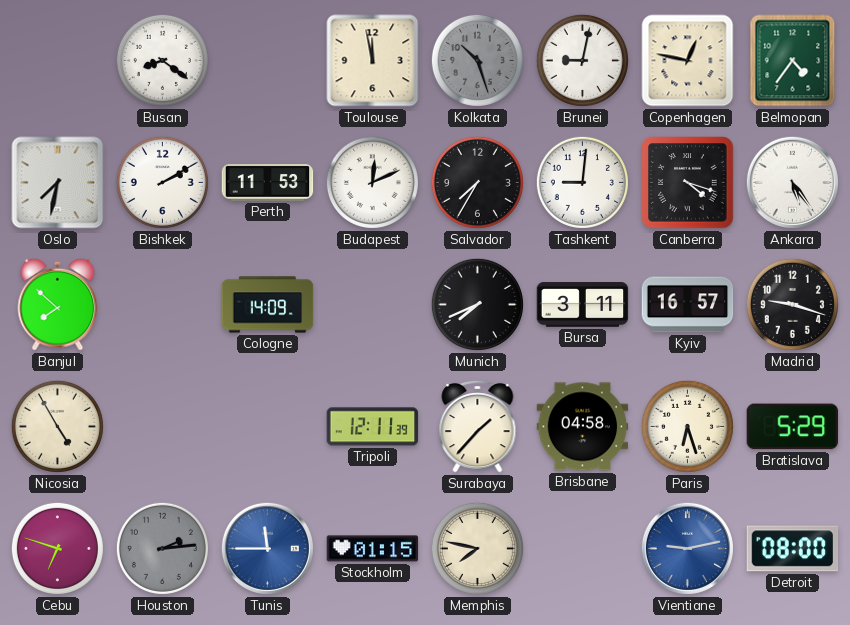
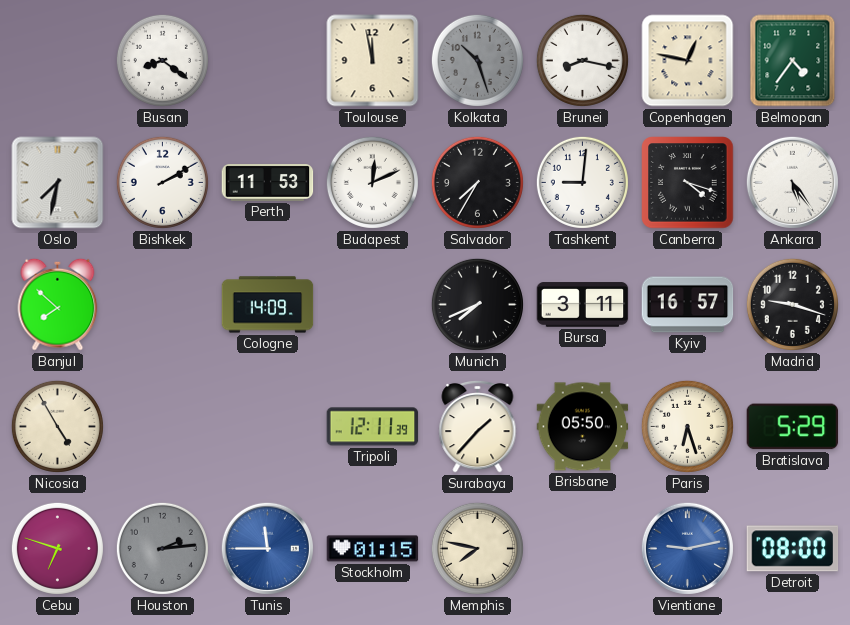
Brunei: 9:02 -> 8:17 (582, 60)
Brisbane: 04:58 -> 05:50 (583, 427)
